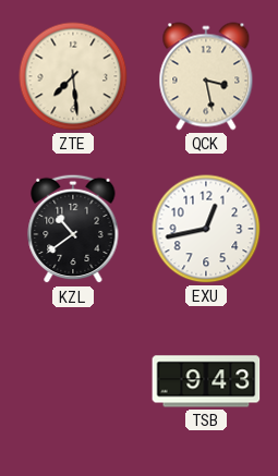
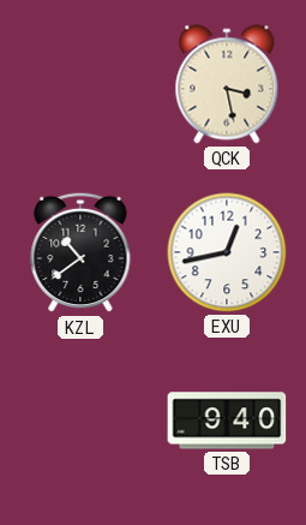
ZTE: 7:29 -> none (73, 76)
TSB: 9:43 -> 9:40 (227, 420)
